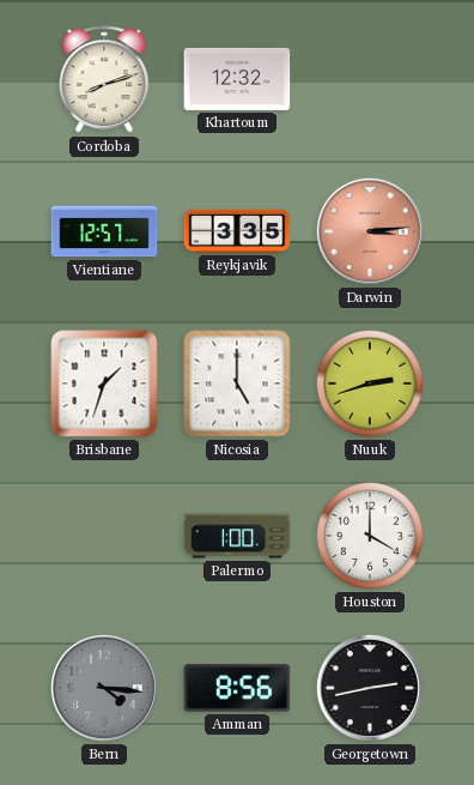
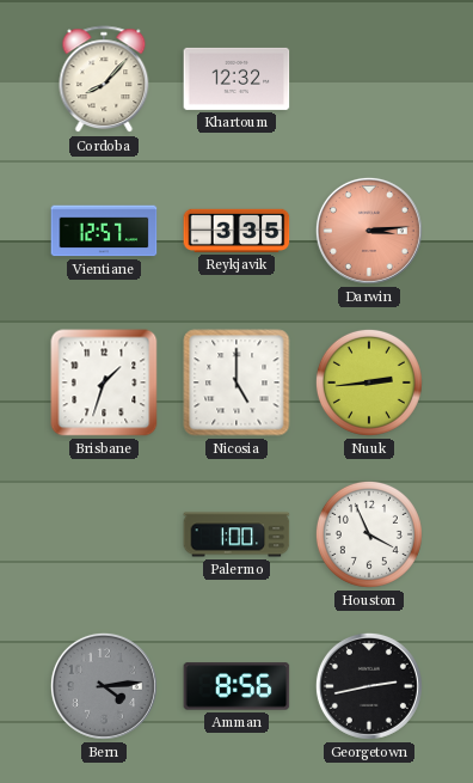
Cordoba: 8:12 -> 8:07 (104, 80)
Nuuk: 2:42 -> 2:44 (369, 383)
Houston: 4:00 -> 3:56 (369, 534)
Bern: 4:16 -> 4:14 (104, 686)
